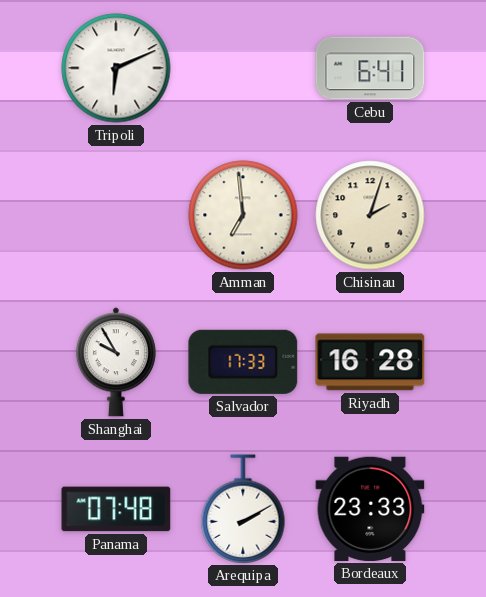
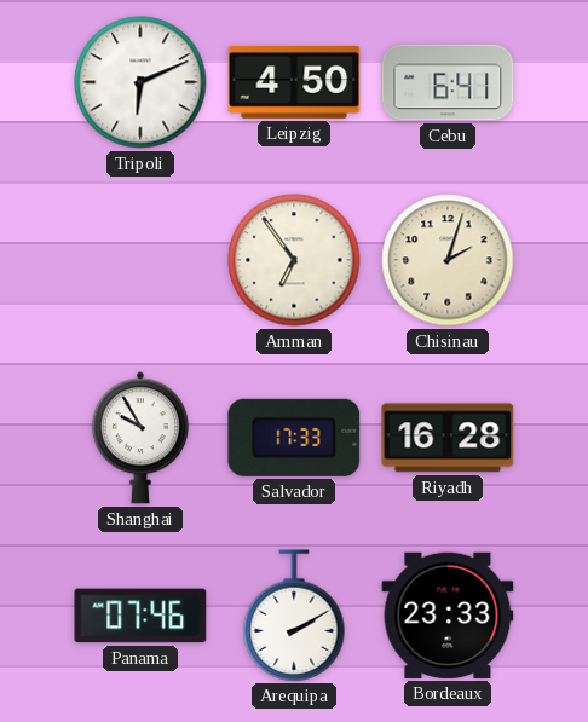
Leipzig: none -> 4:50 (294, 82)
Amman: 6:59 -> 6:54 (294, 260)
Panama: 07:48 -> 07:46 (140, 616)
